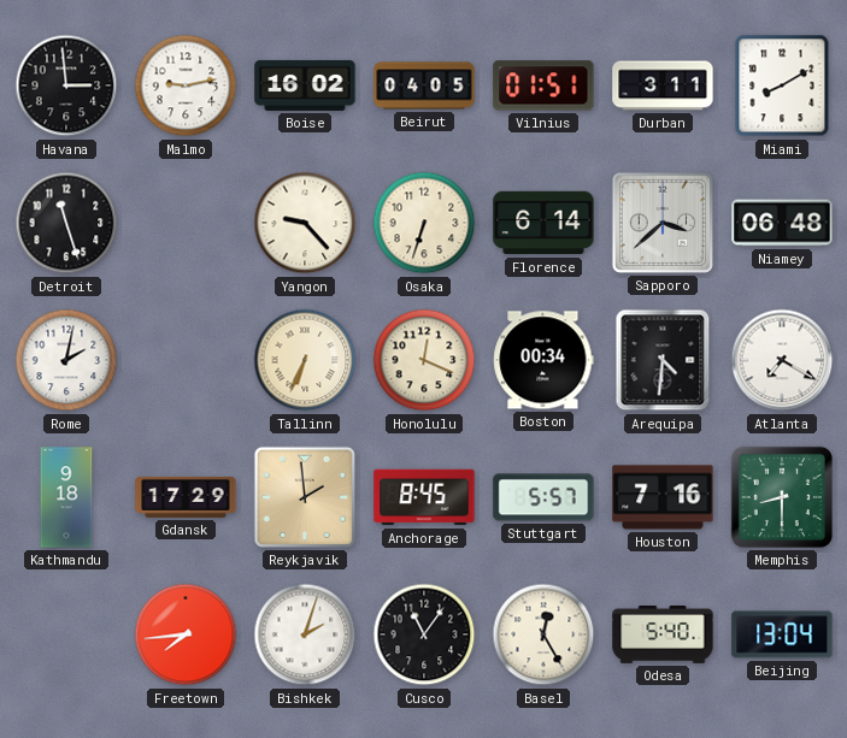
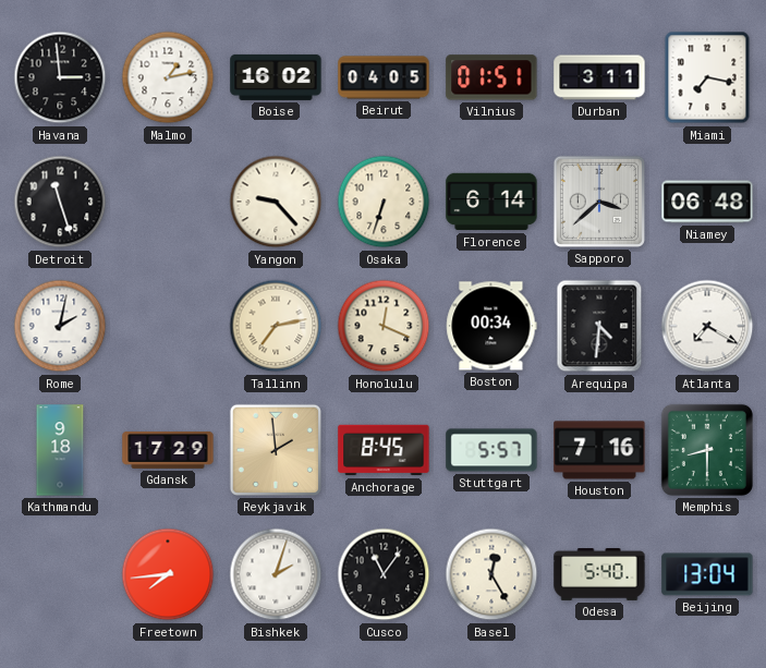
Malmo: 9:13 -> 1:13 (168, 77)
Miami: 8:10 -> 7:17 (707, 77)
Tallinn: 6:34 -> 7:13 (276, 326)
